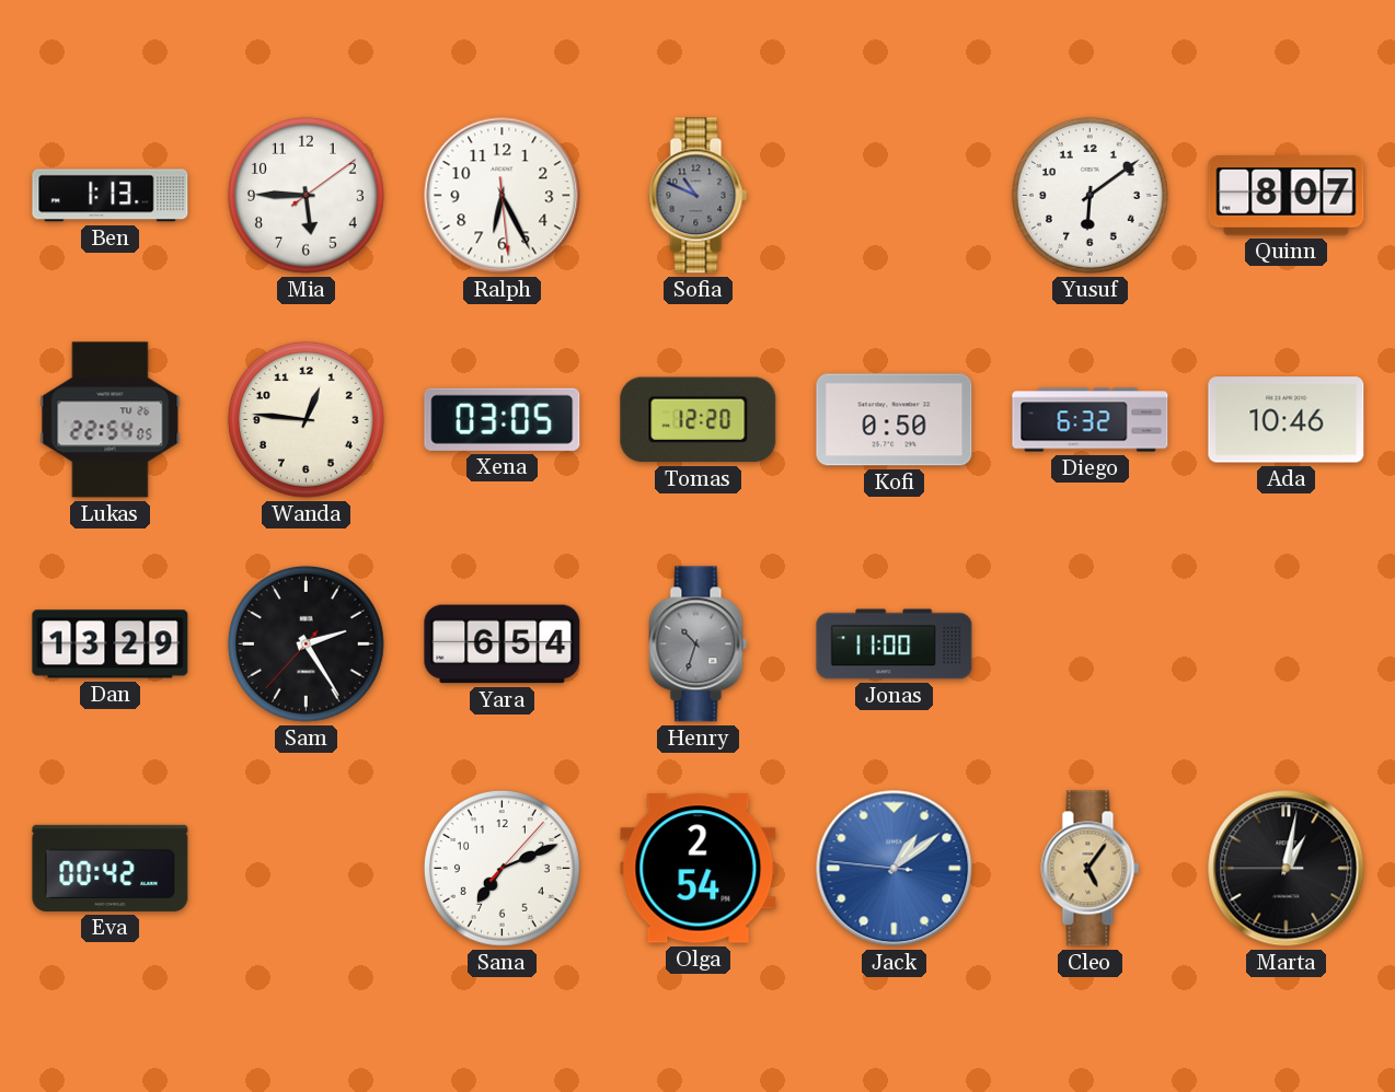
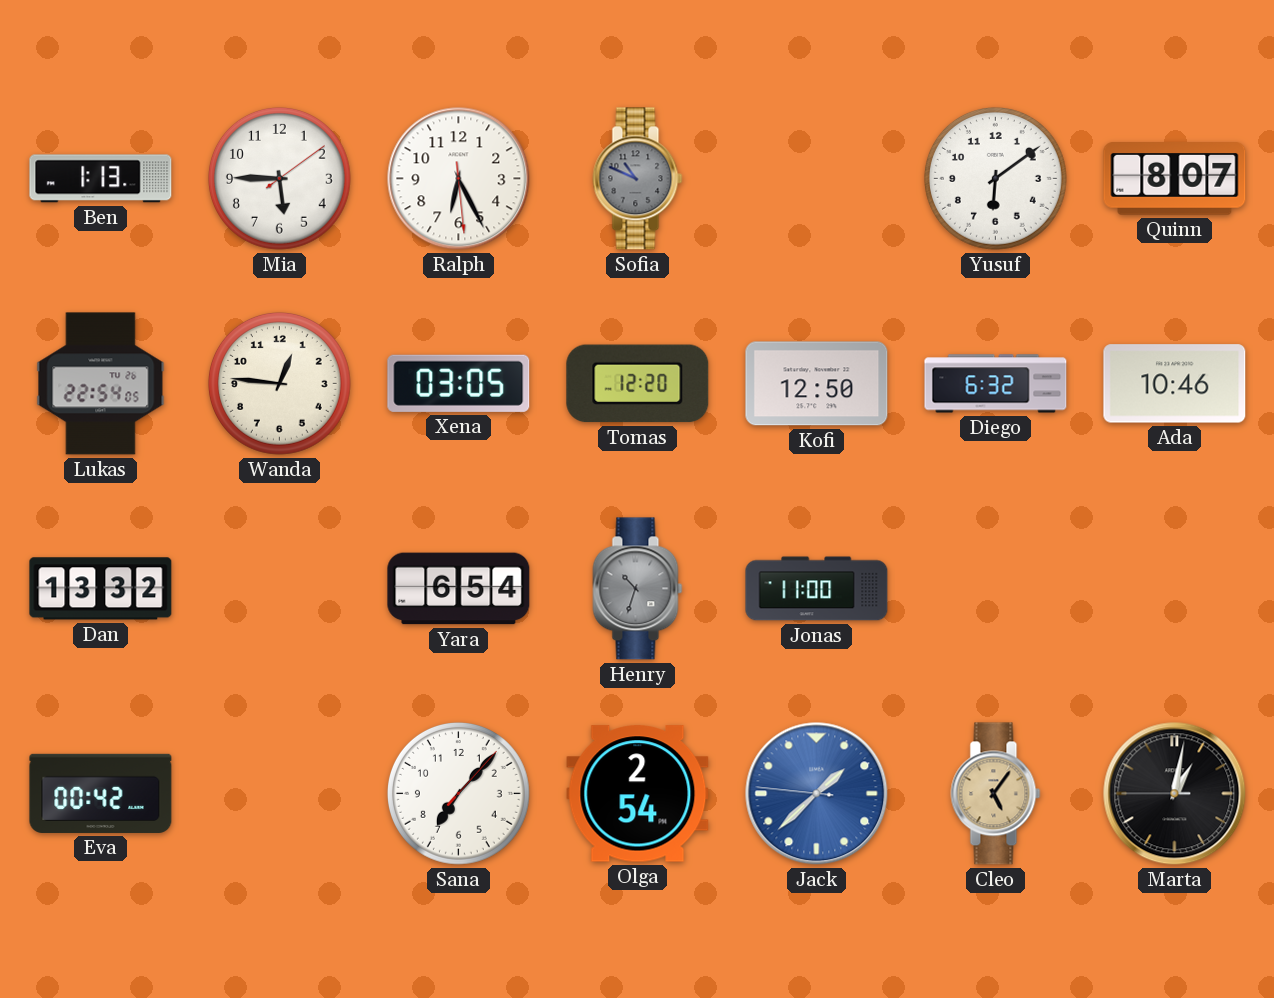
Kofi: 0:50 -> 12:50 (817, 384)
Dan: 13:29 -> 13:32 (101, 589)
Sam: 2:24 -> none (305, 643)
Sana: 7:11 -> 7:07 (458, 793)
Jack: 1:08 -> 1:37 (817, 794)
